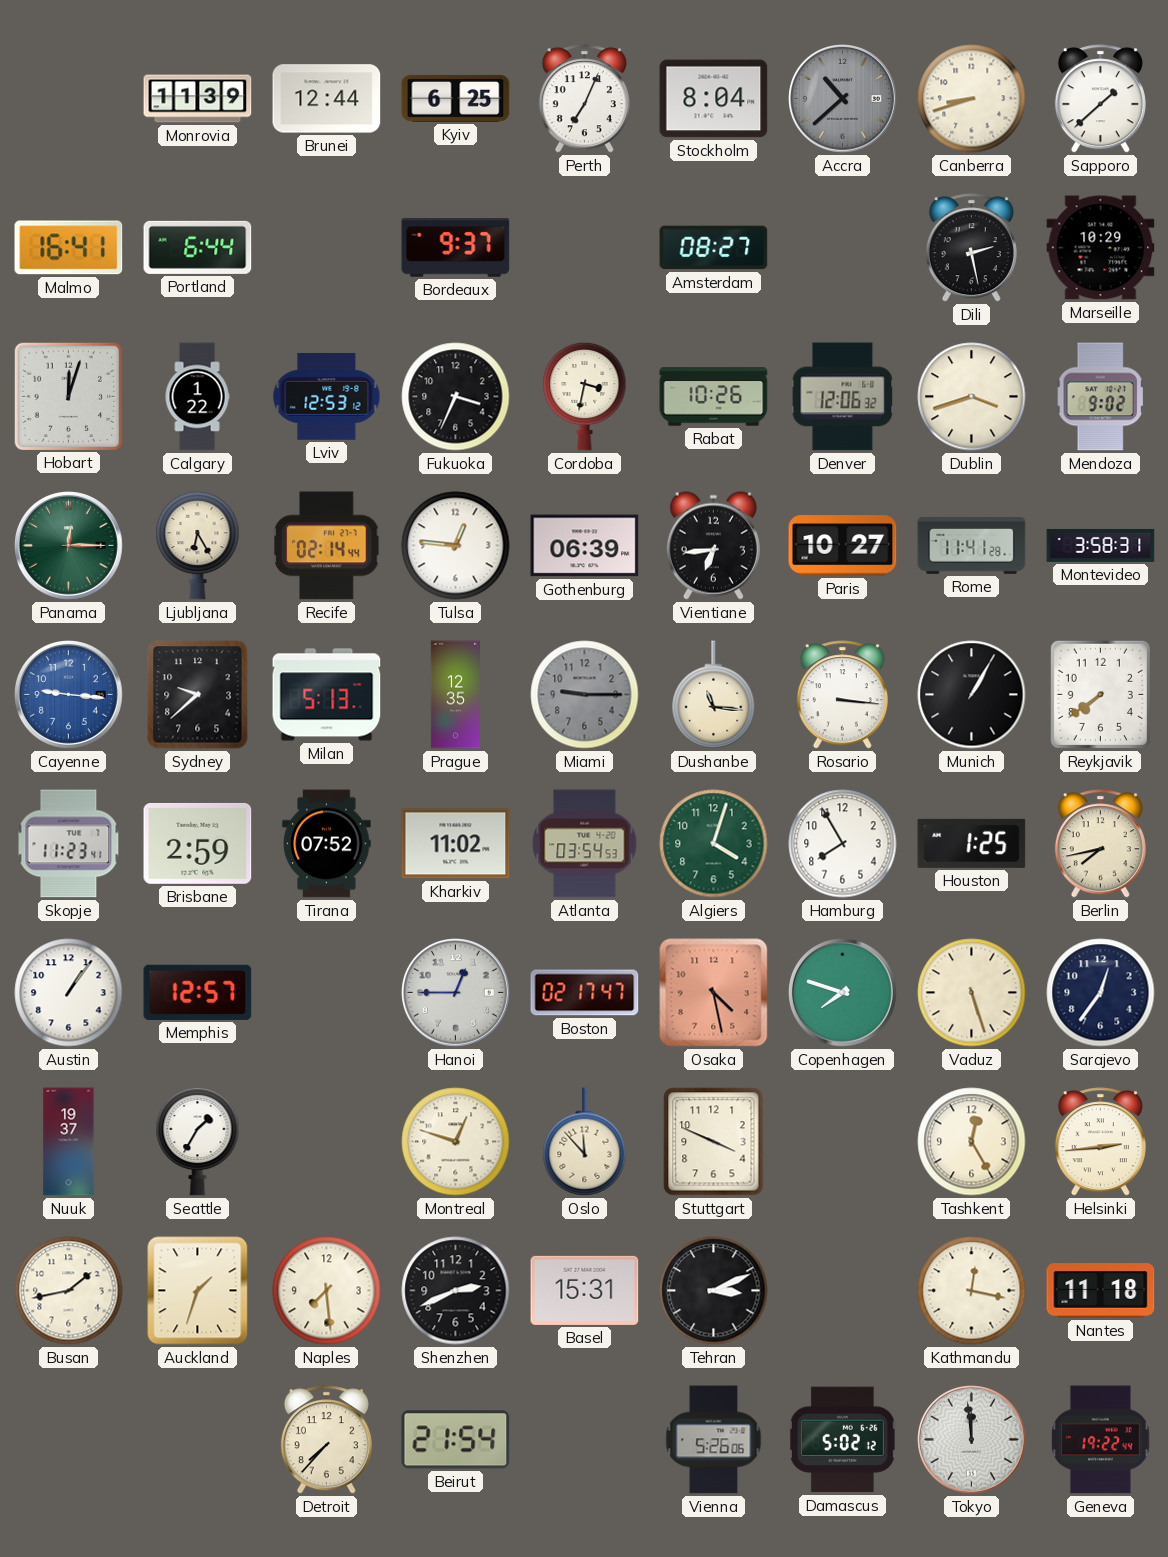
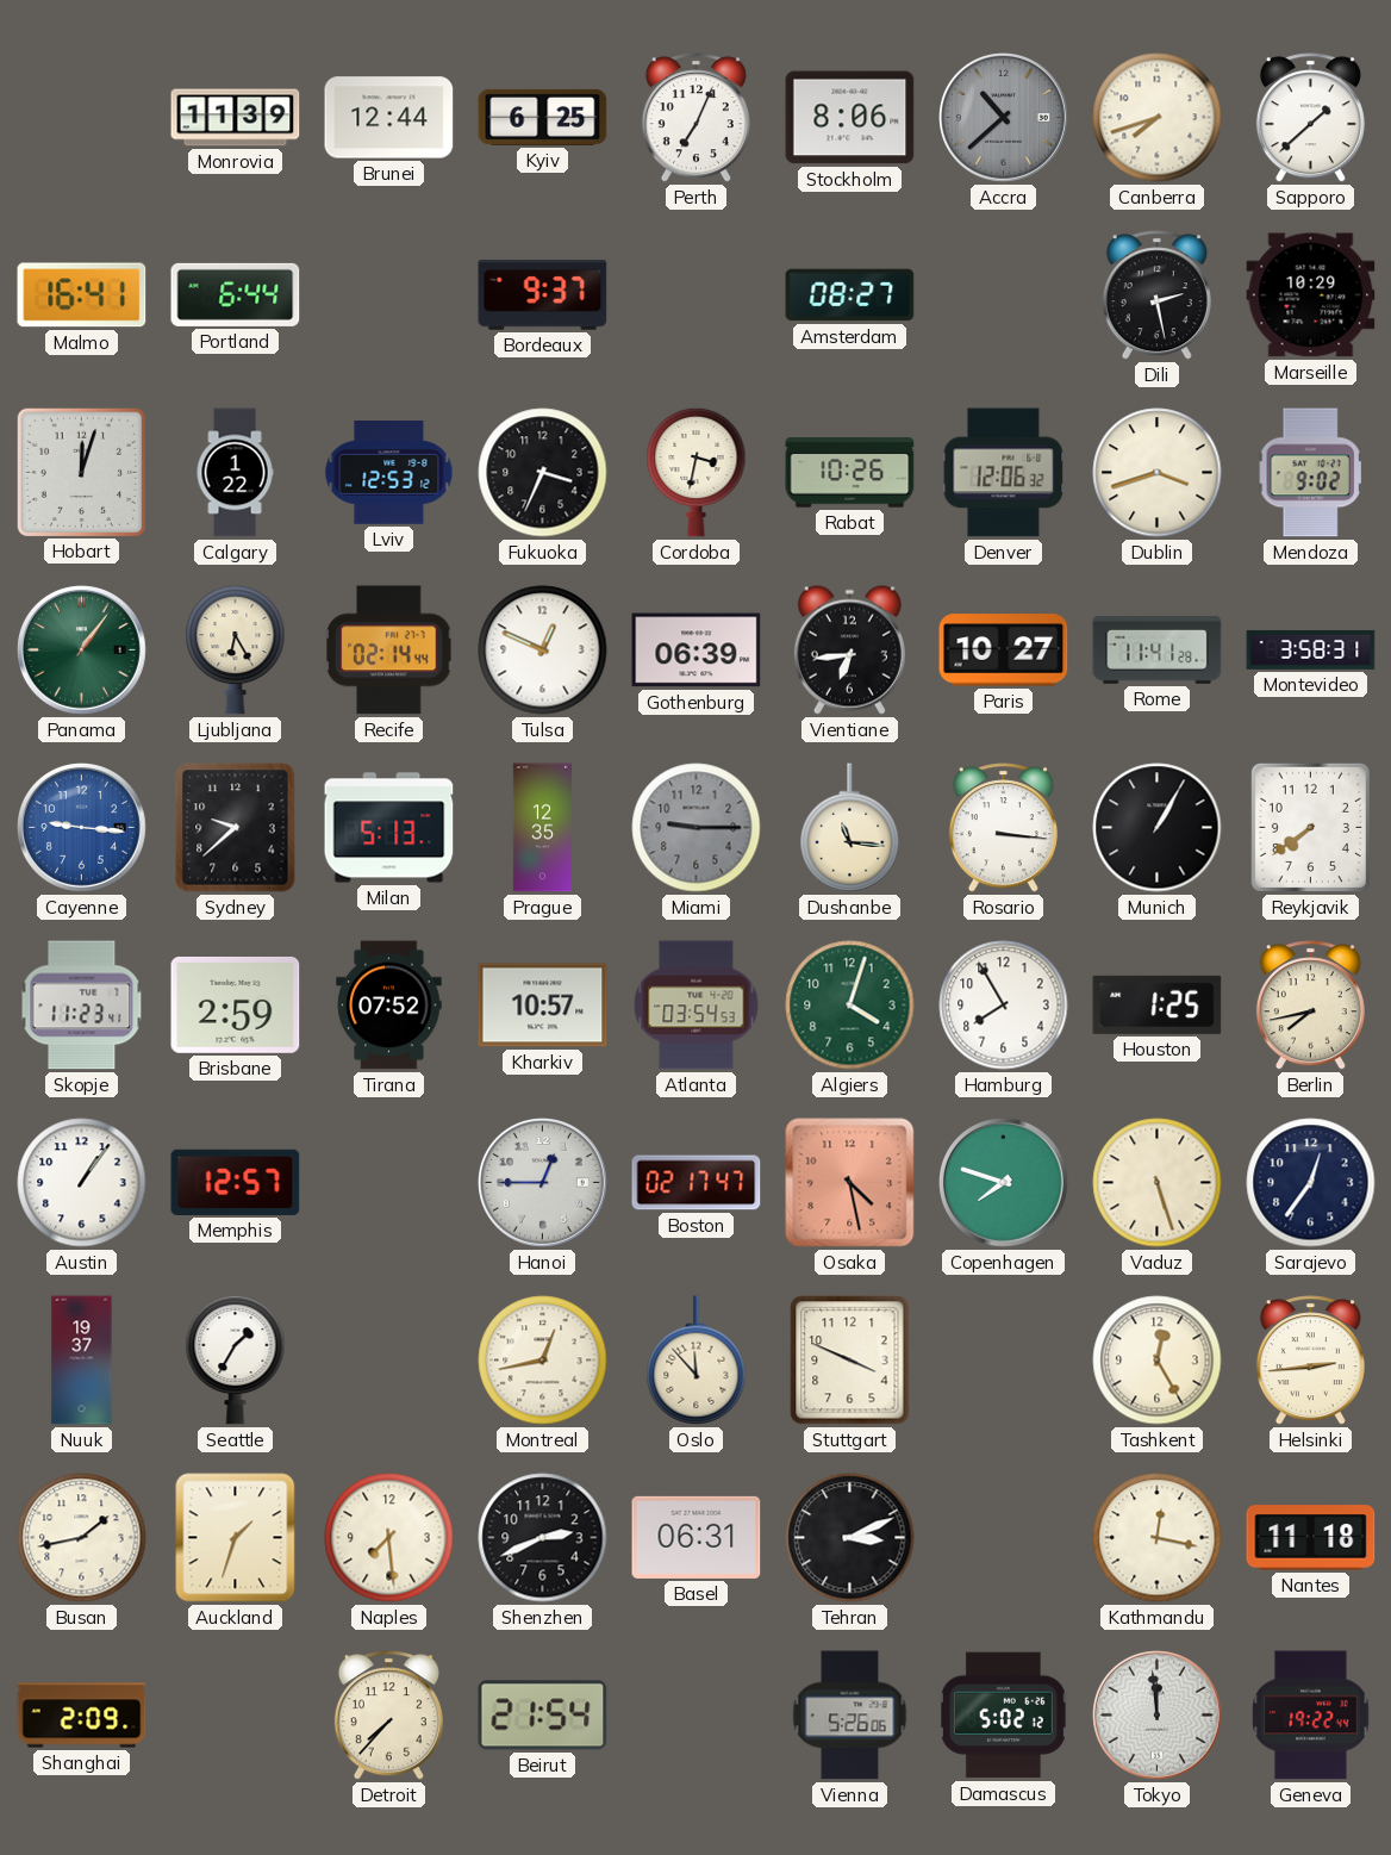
Stockholm: 8:04 -> 8:06 (850, 118)
Canberra: 8:42 -> 7:42 (1158, 118)
Panama: 12:15 -> 1:06 (82, 651)
Tulsa: 12:46 -> 12:49 (543, 651)
Kharkiv: 11:02 -> 10:57 (543, 1006)
Montreal: 12:48 -> 12:43 (543, 1361)
Basel: 15:31 -> 06:31 (697, 1537)
Shanghai: none -> 2:09 (82, 1716)
